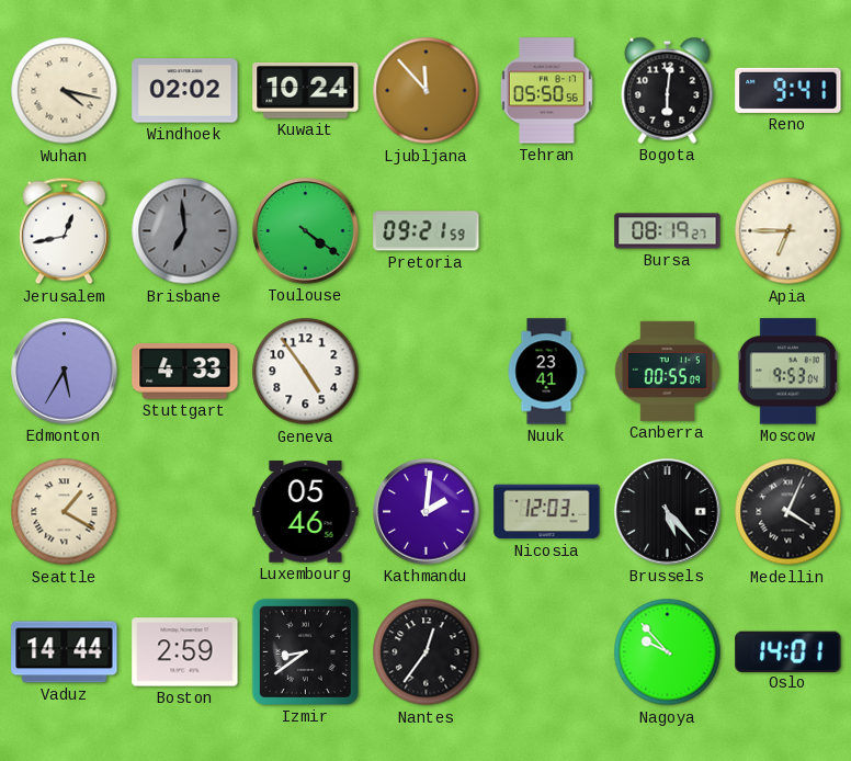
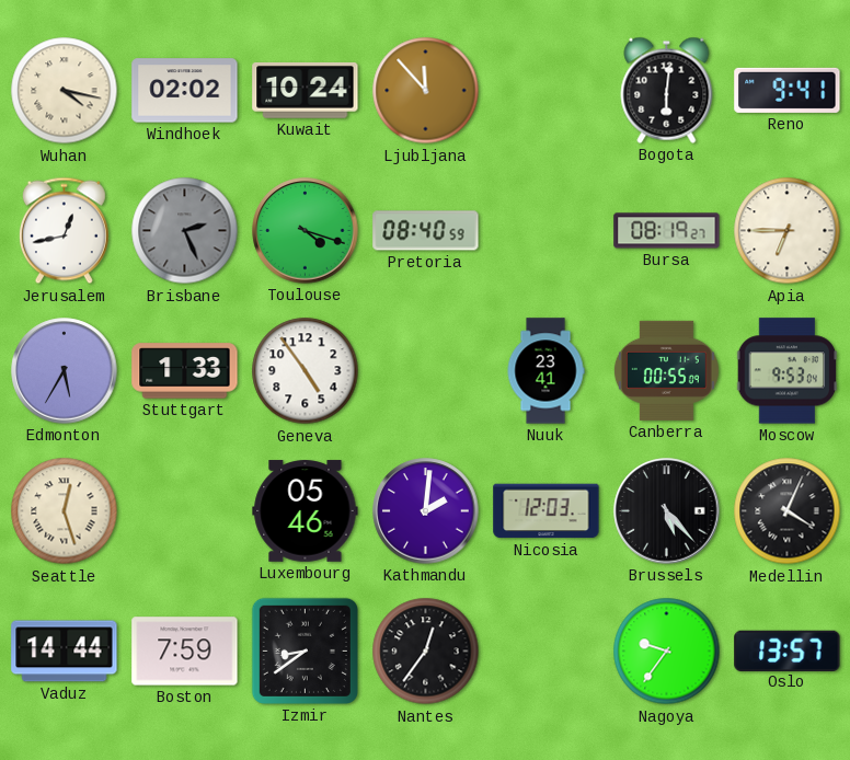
Tehran: 05:50 -> none (546, 91)
Brisbane: 6:59 -> 2:26 (185, 231)
Toulouse: 4:21 -> 4:18 (306, 231)
Pretoria: 09:21 -> 08:40 (426, 231)
Stuttgart: 4:33 -> 1:33 (185, 371)
Seattle: 1:20 -> 12:27 (65, 511)
Boston: 2:59 -> 7:59 (185, 652)
Nagoya: 9:53 -> 9:36 (667, 652)
Oslo: 14:01 -> 13:57 (788, 650)
